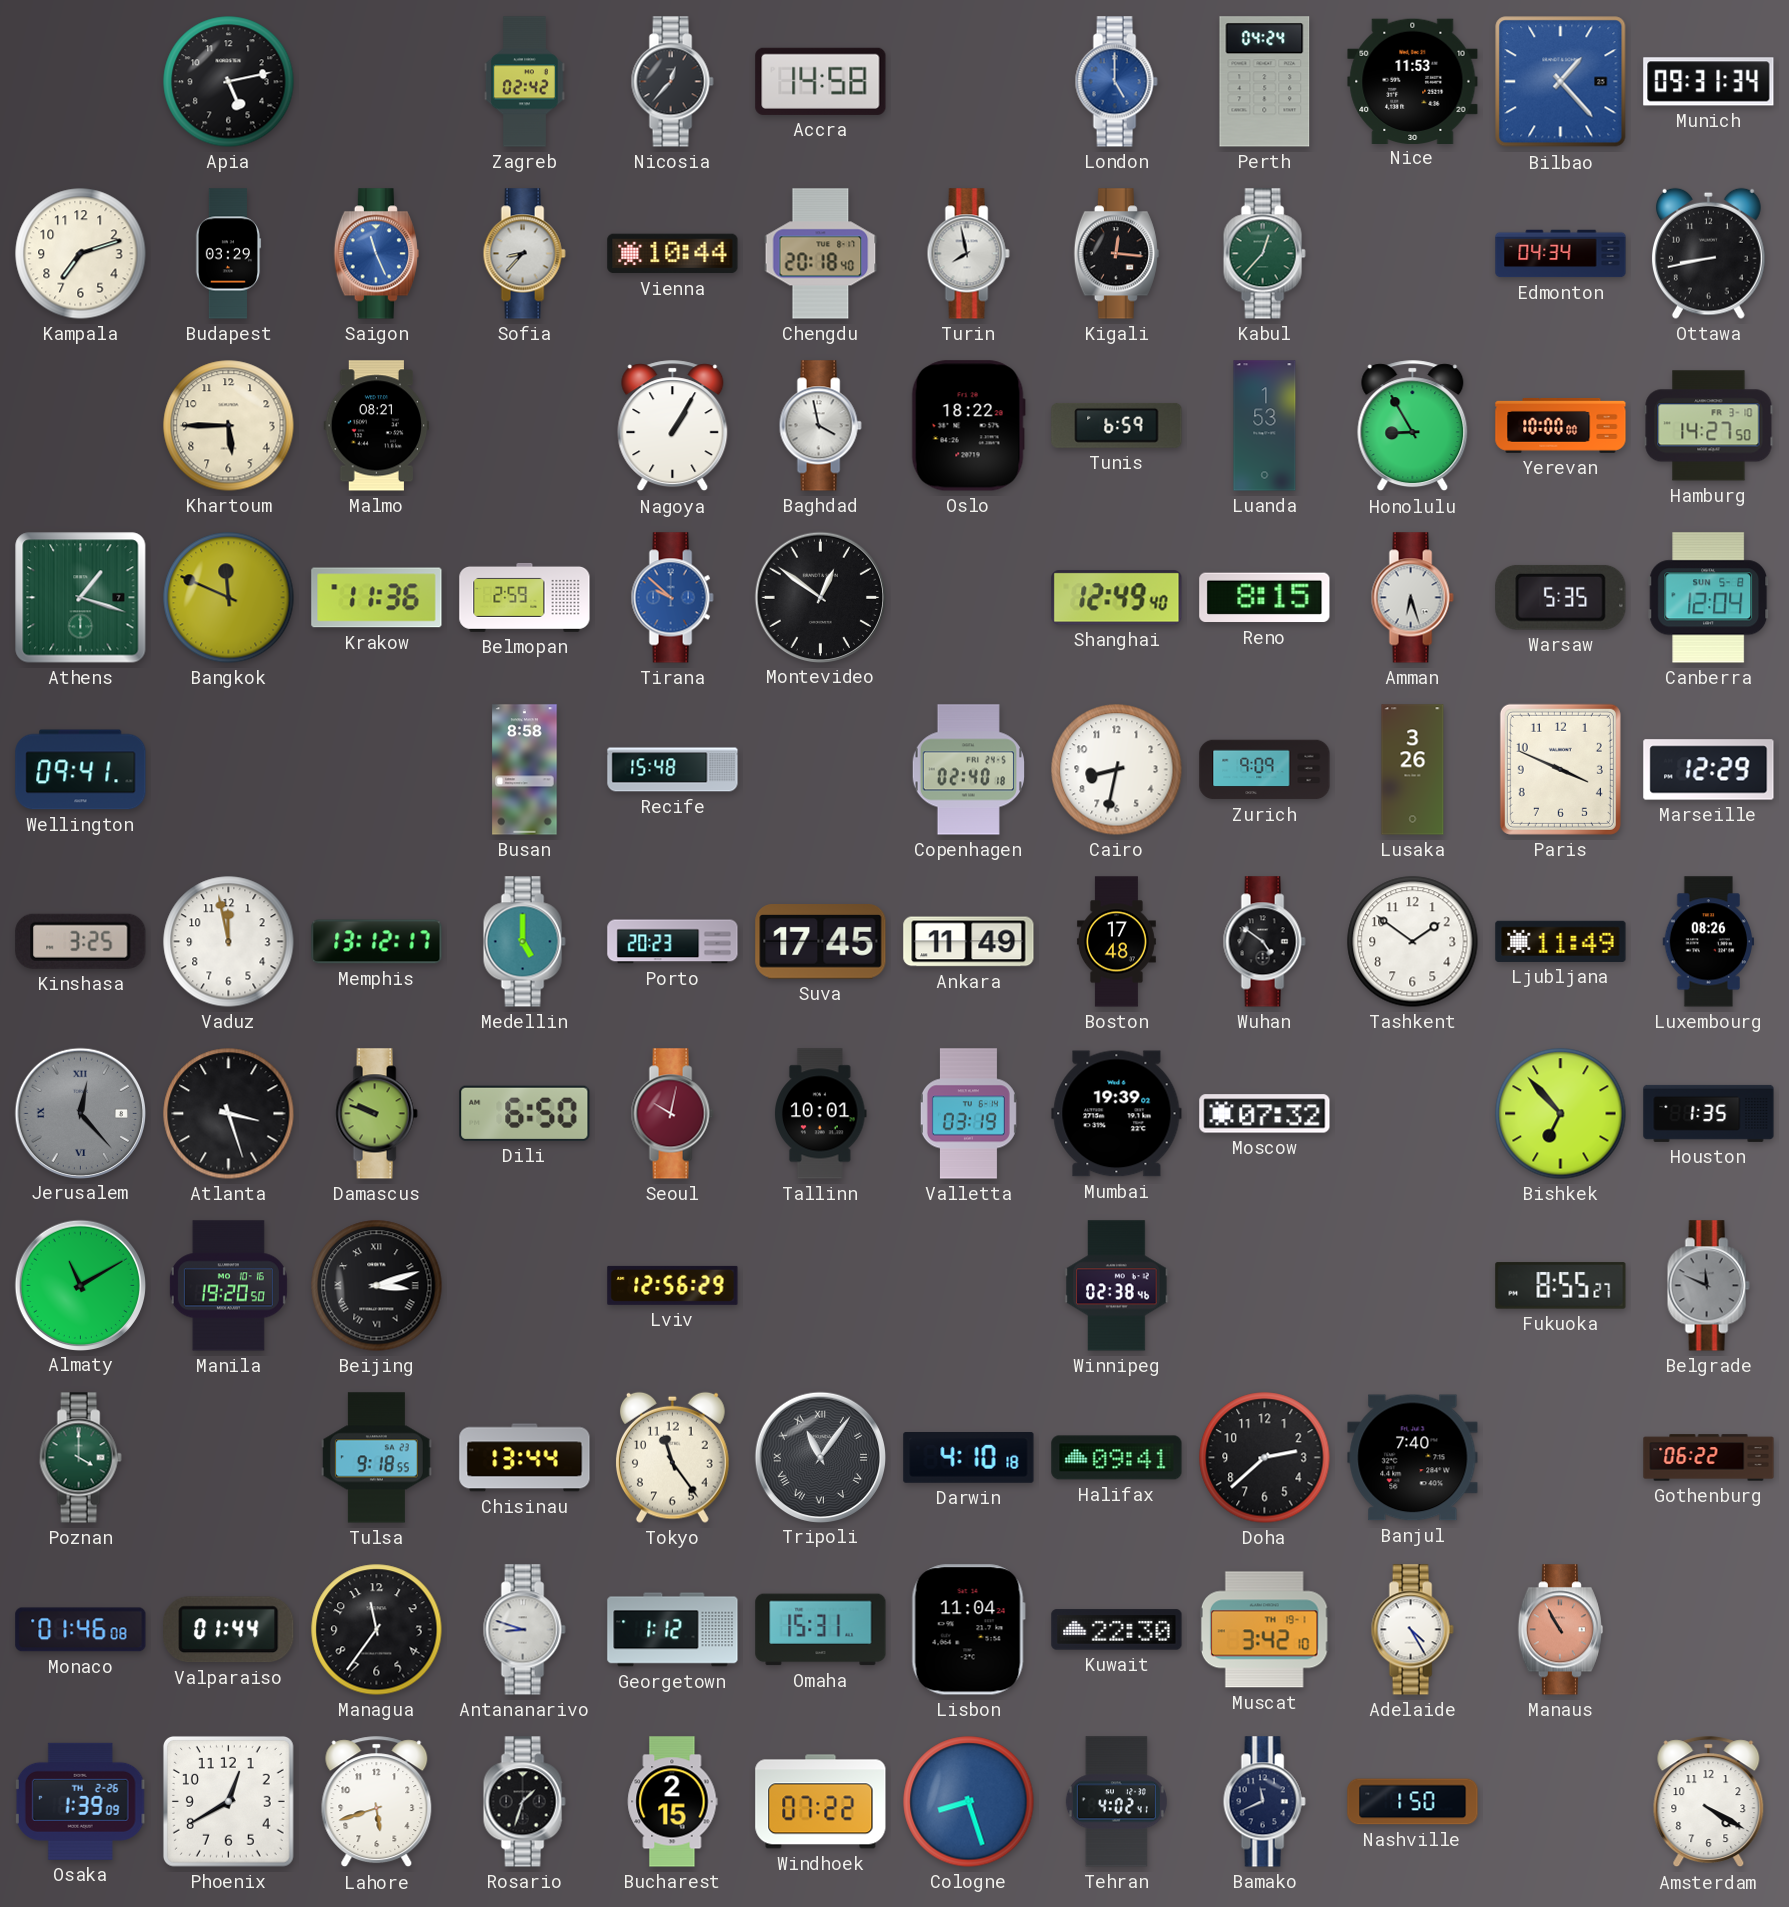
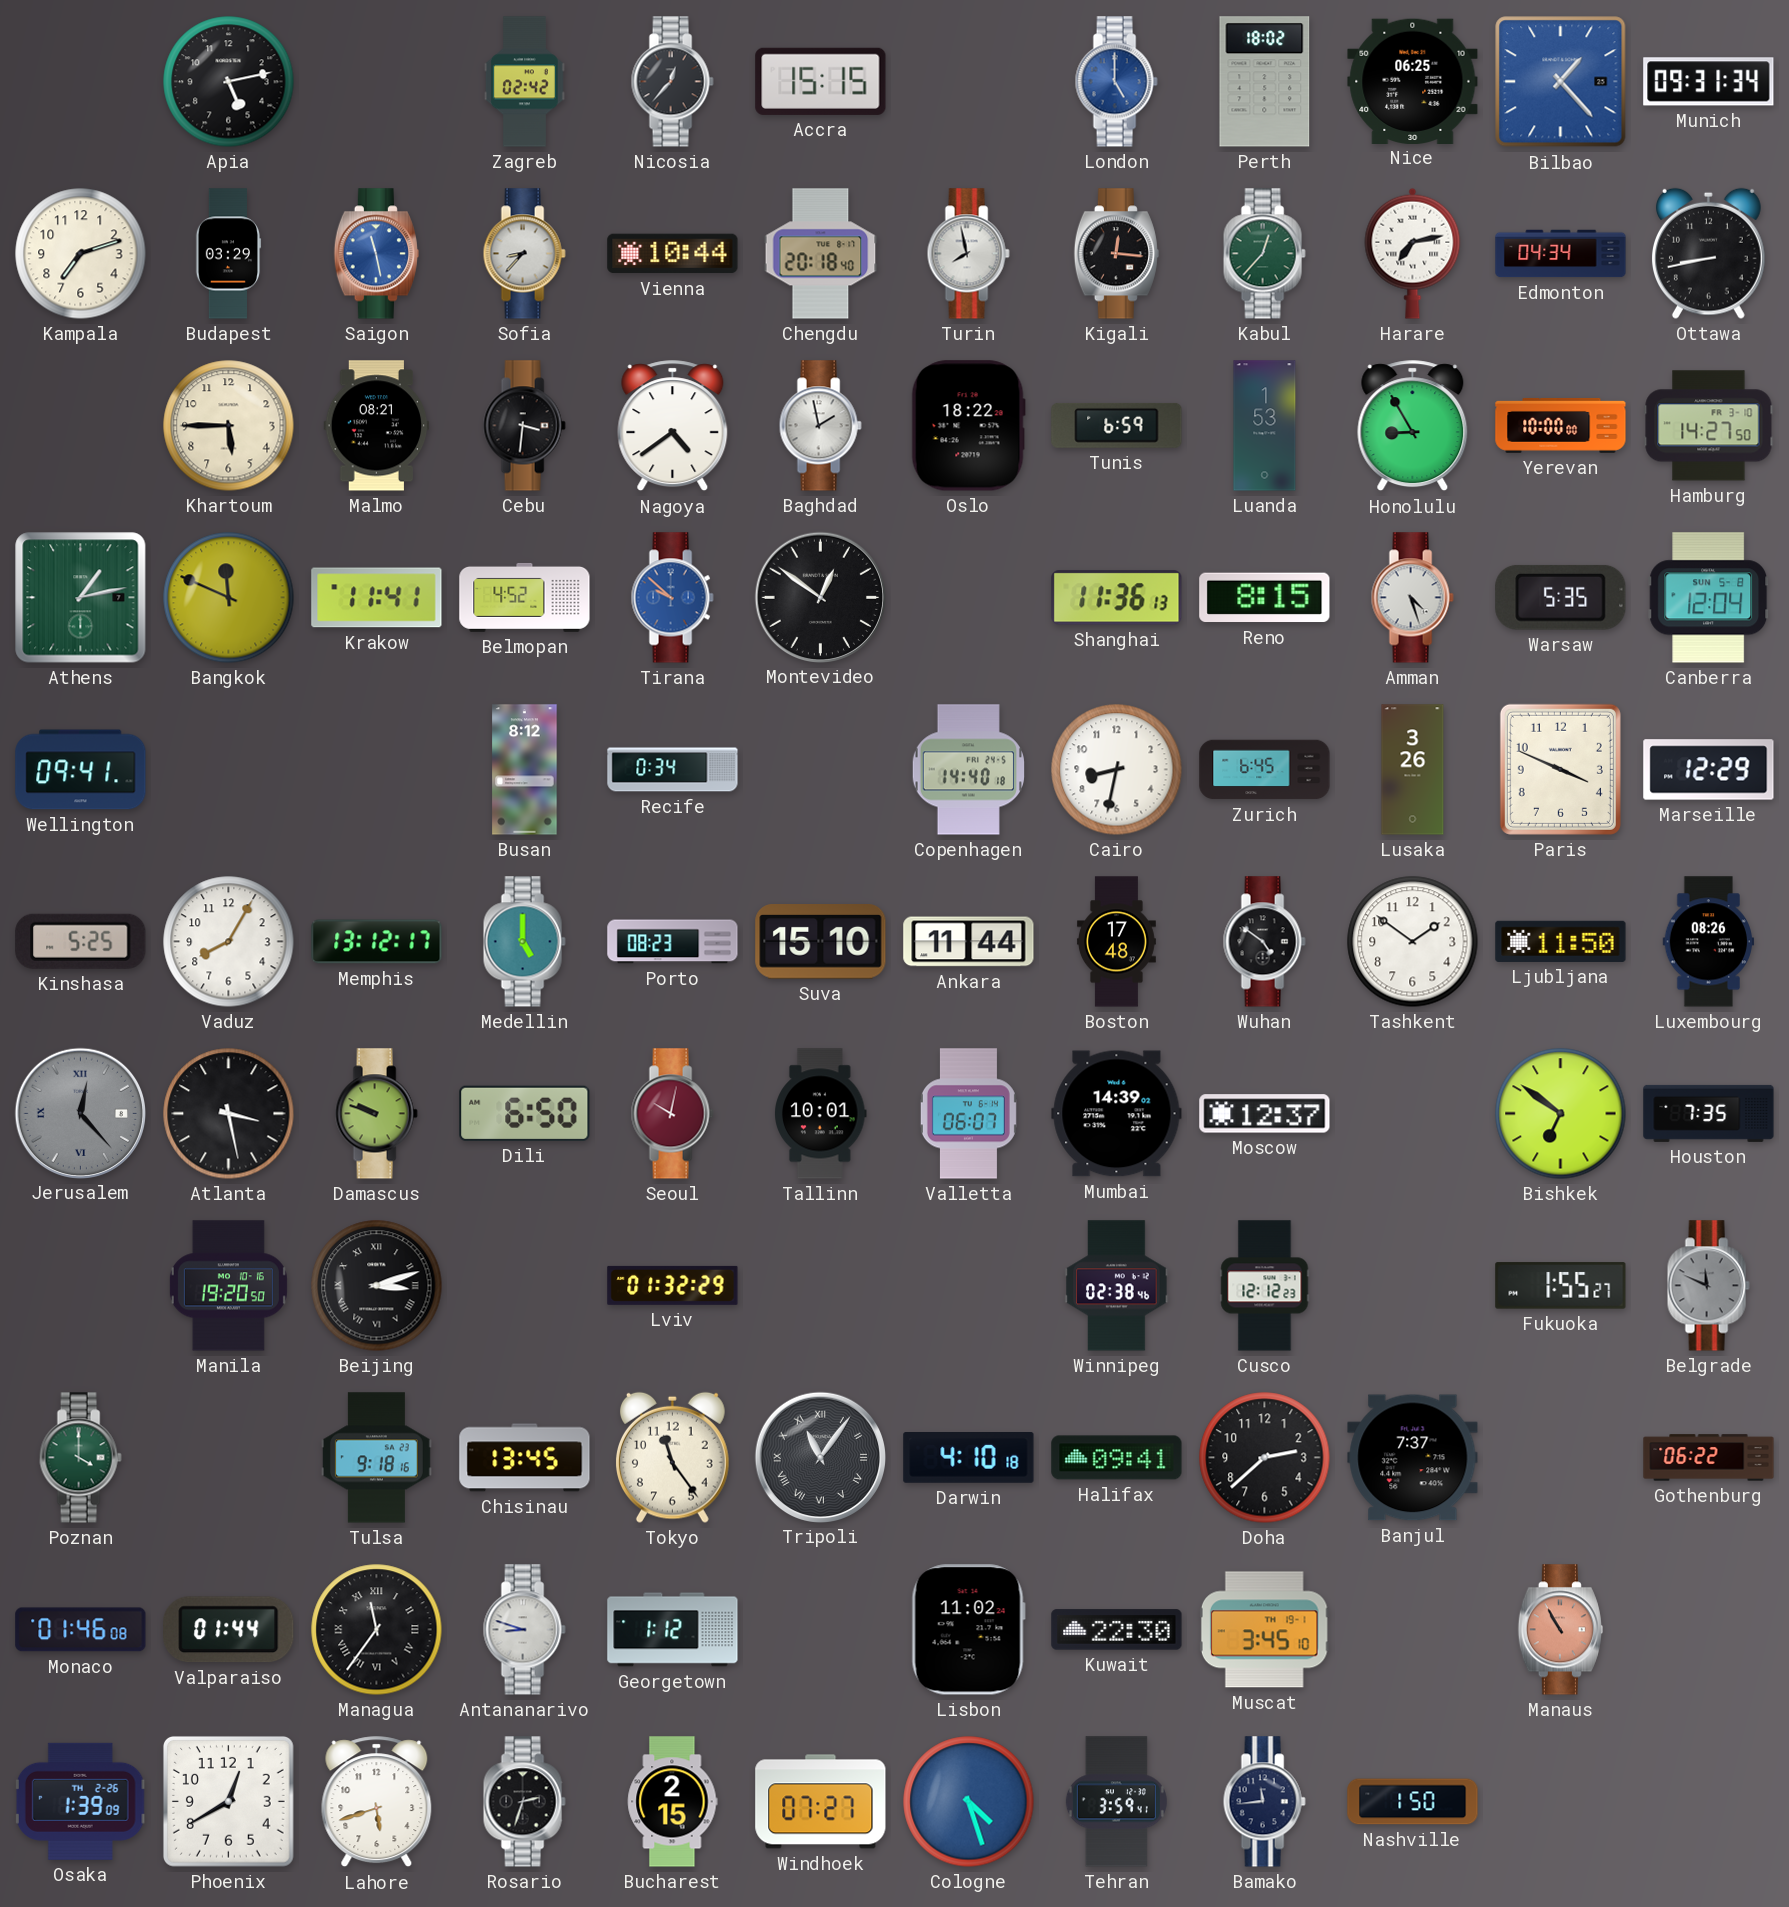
Accra: 14:58 -> 15:15 (821, 81)
Perth: 04:24 -> 18:02 (1265, 82)
Nice: 11:53 -> 06:25 (1413, 81)
Saigon: 11:26 -> 11:28 (376, 254)
Harare: none -> 7:13 (1413, 253)
Cebu: none -> 3:31 (524, 426)
Nagoya: 1:05 -> 4:39 (673, 426)
Baghdad: 3:58 -> 1:58 (820, 426)
Athens: 1:18 -> 1:13 (81, 598)
Krakow: 11:36 -> 11:41 (377, 598)
Belmopan: 2:59 -> 4:52 (525, 597)
Shanghai: 12:49 -> 11:36 (1117, 598)
Amman: 6:27 -> 4:27 (1412, 598)
Busan: 8:58 -> 8:12 (525, 770)
Recife: 15:48 -> 0:34 (673, 770)
Copenhagen: 02:40 -> 14:40 (968, 770)
Zurich: 9:09 -> 6:45 (1265, 770)
Kinshasa: 3:25 -> 5:25 (81, 941)
Vaduz: 11:58 -> 8:05 (229, 942)
Porto: 20:23 -> 08:23 (673, 942)
Suva: 17:45 -> 15:10 (821, 942)
Ankara: 11:49 -> 11:44 (969, 942)
Ljubljana: 11:49 -> 11:50 (1561, 941)
Atlanta: 3:27 -> 3:28 (229, 1114)
Valletta: 03:19 -> 06:07 (968, 1114)
Mumbai: 19:39 -> 14:39 (1117, 1114)
Moscow: 07:32 -> 12:37 (1265, 1114)
Bishkek: 6:53 -> 6:51 (1561, 1114)
Houston: 1:35 -> 7:35 (1709, 1113)
Almaty: 11:10 -> none (80, 1285)
Lviv: 12:56 -> 01:32 (673, 1285)
Cusco: none -> 12:12 (1265, 1286)
Fukuoka: 8:55 -> 1:55 (1561, 1286)
Tulsa: 9:18:55 -> 9:18:16 (376, 1458)
Chisinau: 13:44 -> 13:45 (525, 1458)
Banjul: 7:40 -> 7:37 (1413, 1458)
Managua numerals: Arabic -> Roman (377, 1630)
Omaha: 15:31 -> none (821, 1630)
Lisbon: 11:04 -> 11:02 (968, 1630)
Muscat: 3:42 -> 3:45 (1264, 1630)
Adelaide: 4:25 -> none (1412, 1630)
Rosario: 1:33 -> 2:33 (524, 1802)
Windhoek: 07:22 -> 07:27 (821, 1802)
Cologne: 8:27 -> 4:27 (969, 1802)
Tehran: 4:02 -> 3:59 (1116, 1802)
Bamako: 11:41 -> 11:44 (1264, 1802)
Amsterdam: 4:20 -> none (1709, 1802)
